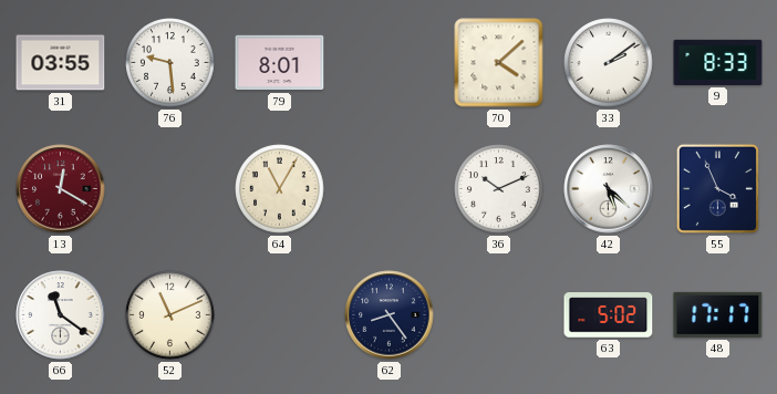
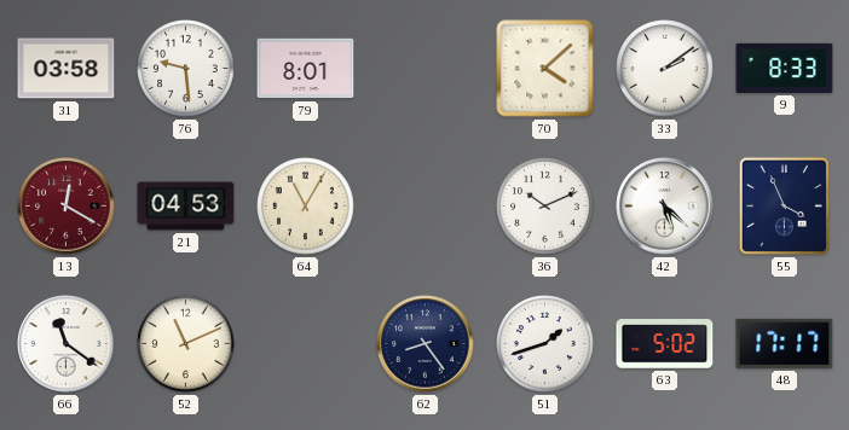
31: 03:55 -> 03:58 (67, 69)
21: none -> 04:53 (186, 207)
51: none -> 1:42 (545, 344)
